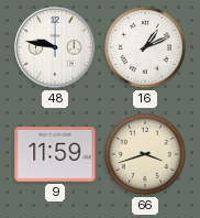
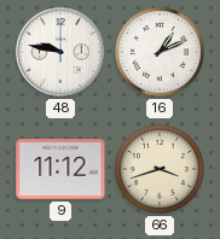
9: 11:59 -> 11:12 (60, 169)
